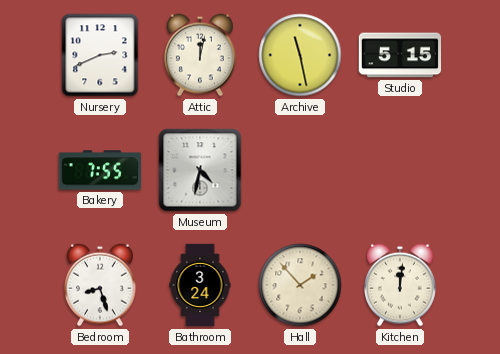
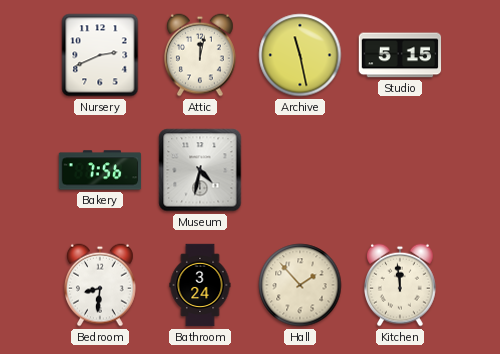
Bakery: 7:55 -> 7:56 (100, 170)
Bedroom: 8:27 -> 8:31 (101, 285)
Kitchen: 12:01 -> 11:59 (401, 285)
